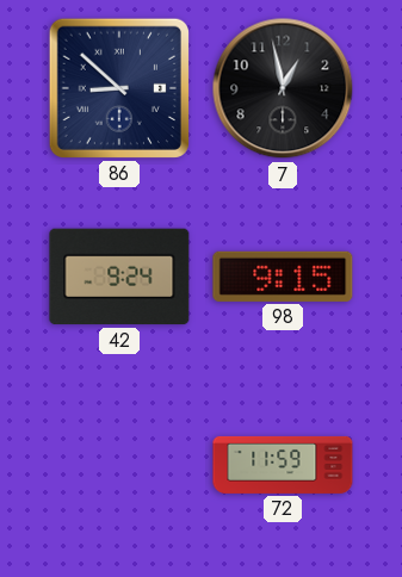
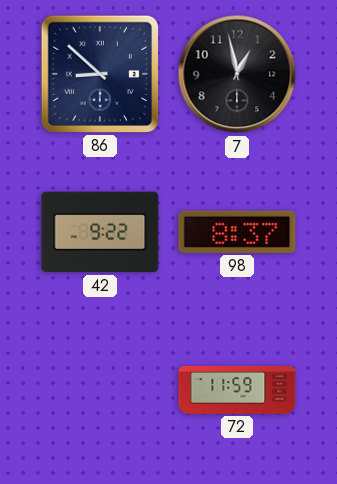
42: 9:24 -> 9:22 (100, 232)
98: 9:15 -> 8:37 (237, 232)
